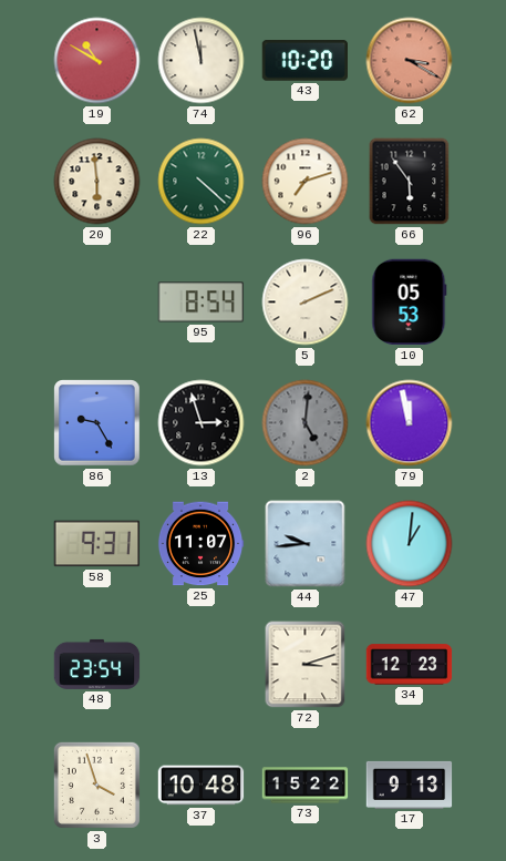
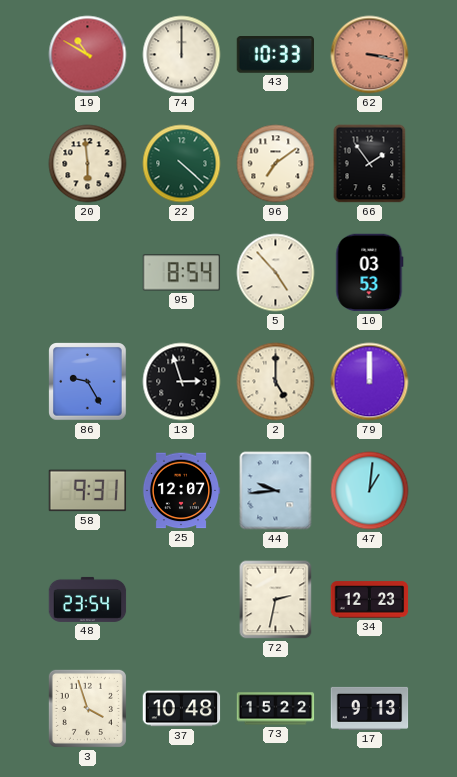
74: 11:58 -> 12:00 (182, 55)
43: 10:20 -> 10:33 (276, 55)
62: 3:20 -> 3:17 (370, 55)
96: 7:12 -> 7:09 (276, 164)
66: 5:54 -> 1:54 (370, 164)
5: 2:11 -> 4:53 (276, 273)
10: 05:53 -> 03:53 (370, 273)
2: 5:01 -> 5:00 (276, 382)
2 dial: grey -> cream (276, 382)
79: 11:58 -> 12:00 (370, 382)
25: 11:07 -> 12:07 (181, 491)
72: 3:12 -> 2:32 (276, 600)
